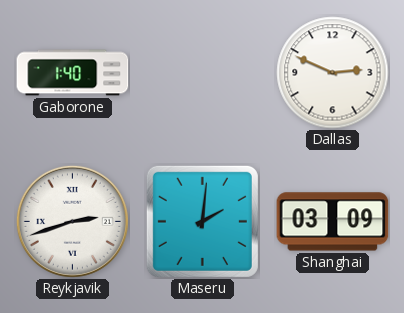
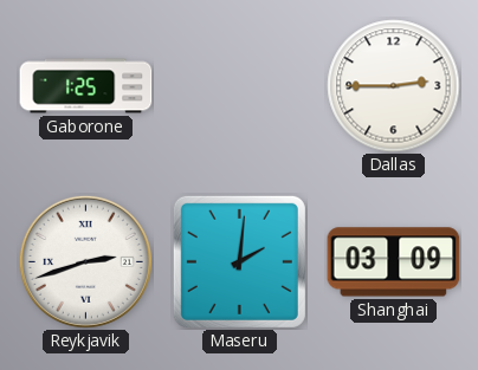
Gaborone: 1:40 -> 1:25 (86, 86)
Dallas: 2:49 -> 2:45 (394, 86)
